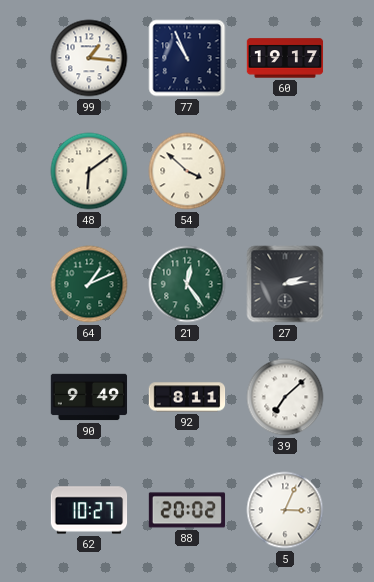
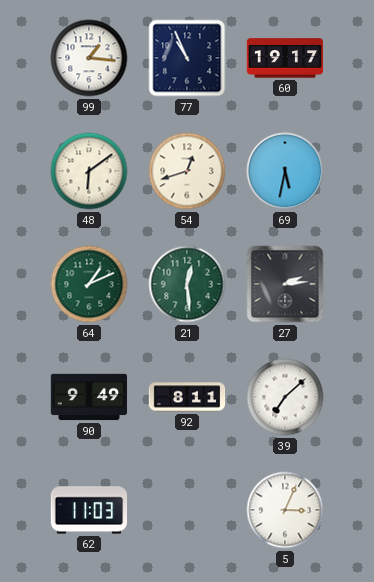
54: 3:52 -> 12:42 (187, 171)
69: none -> 5:32 (285, 171)
21: 12:24 -> 12:29 (187, 284)
62: 10:27 -> 11:03 (89, 510)
88: 20:02 -> none (187, 510)
